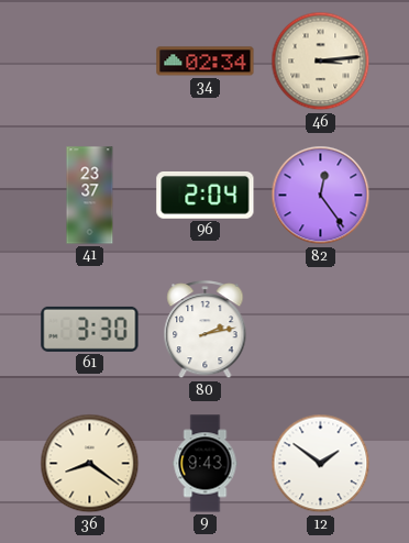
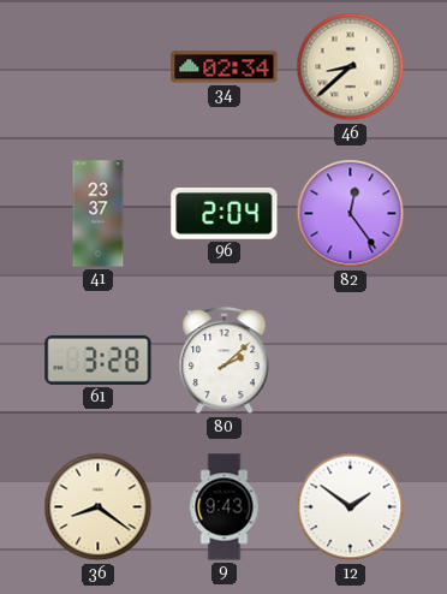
46: 3:14 -> 8:38 (351, 67)
61: 3:30 -> 3:28 (99, 360)
80: 2:13 -> 2:08 (225, 361)
